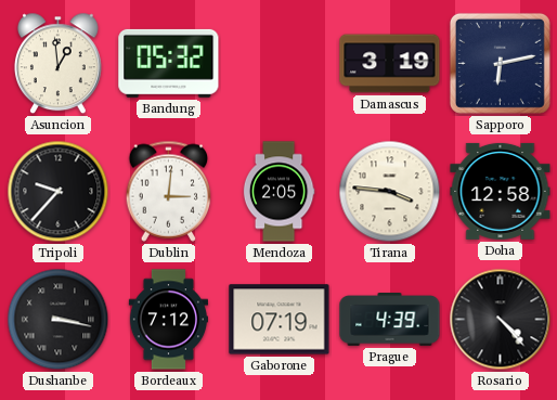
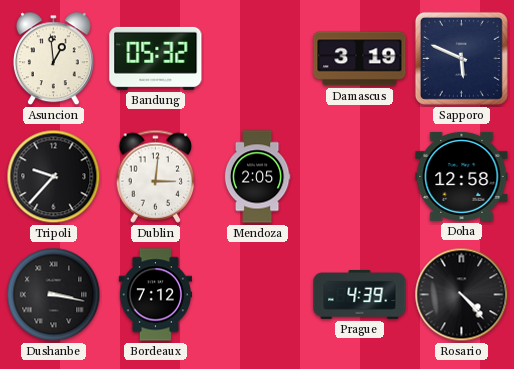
Sapporo: 6:13 -> 5:49 (461, 58)
Tirana: 3:46 -> none (390, 192)
Gaborone: 07:19 -> none (280, 320)
